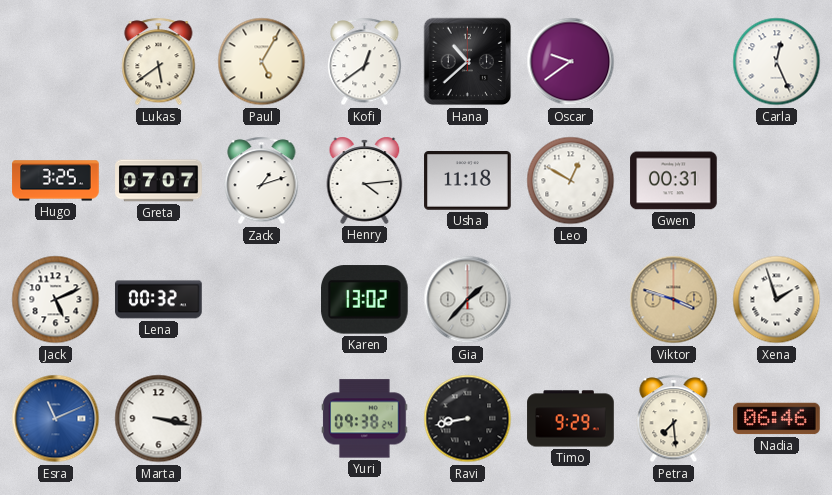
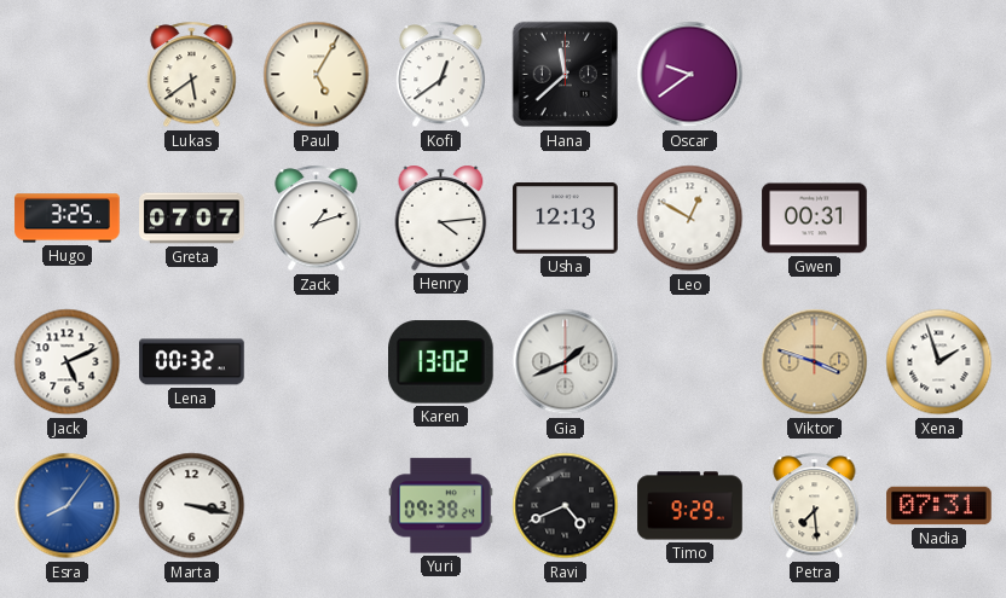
Hana: 10:38 -> 11:38 (566, 75)
Carla: 12:26 -> none (777, 62)
Usha: 11:18 -> 12:13 (566, 219)
Gia: 1:37 -> 1:41 (566, 362)
Esra: 11:11 -> 8:06 (68, 506)
Ravi: 8:43 -> 4:41 (566, 506)
Nadia: 06:46 -> 07:31 (939, 506)
